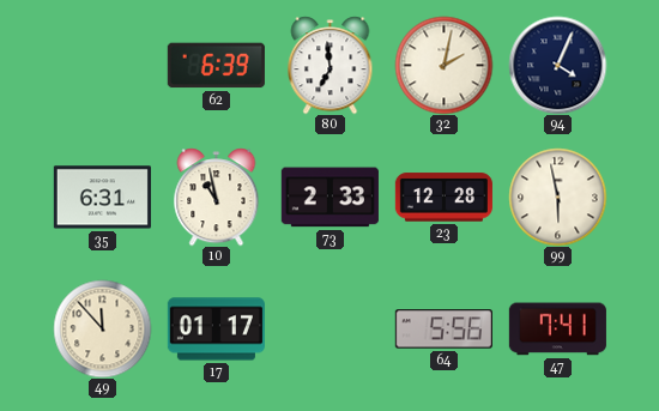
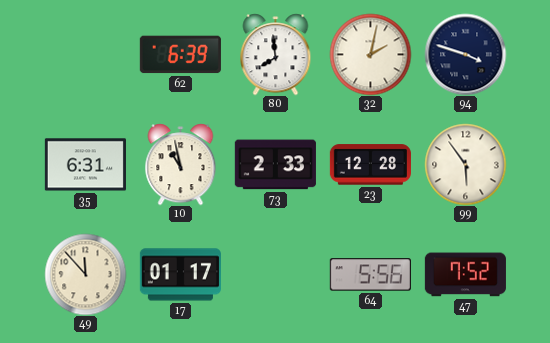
80: 6:59 -> 7:59 (276, 54)
94: 4:04 -> 3:48 (465, 54)
99: 5:58 -> 5:54 (465, 164)
47: 7:41 -> 7:52 (465, 275)
